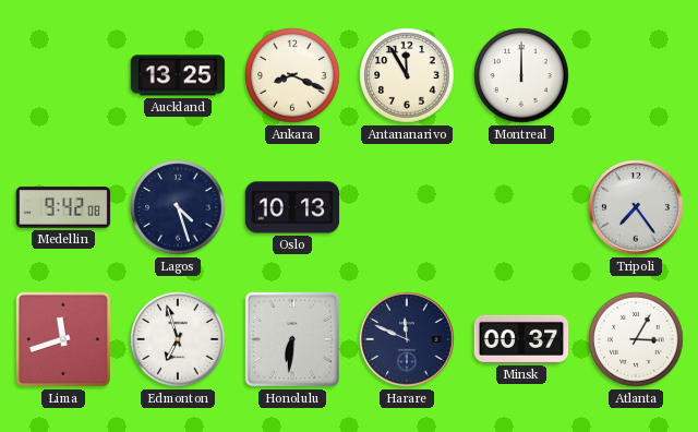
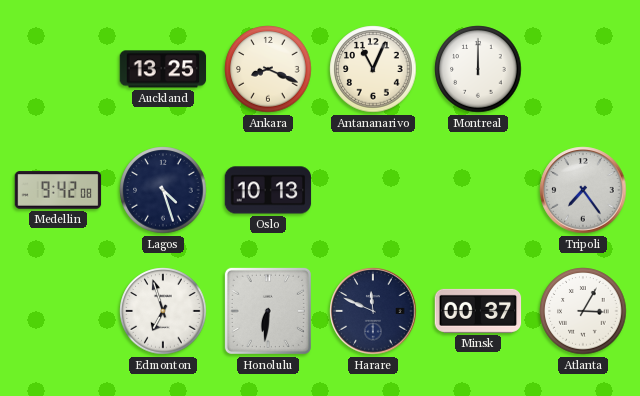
Antananarivo: 11:55 -> 11:04 (373, 69)
Lima: 11:42 -> none (63, 339)
